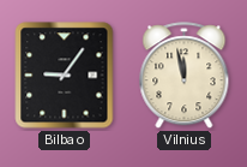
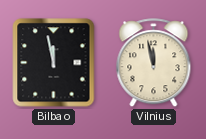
Bilbao: 9:06 -> 11:58 (54, 63)
